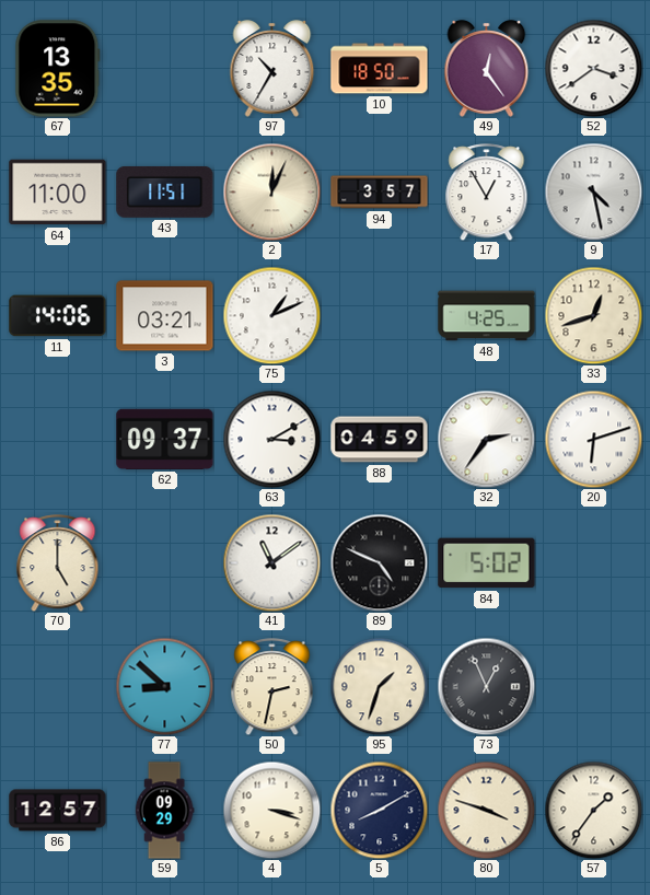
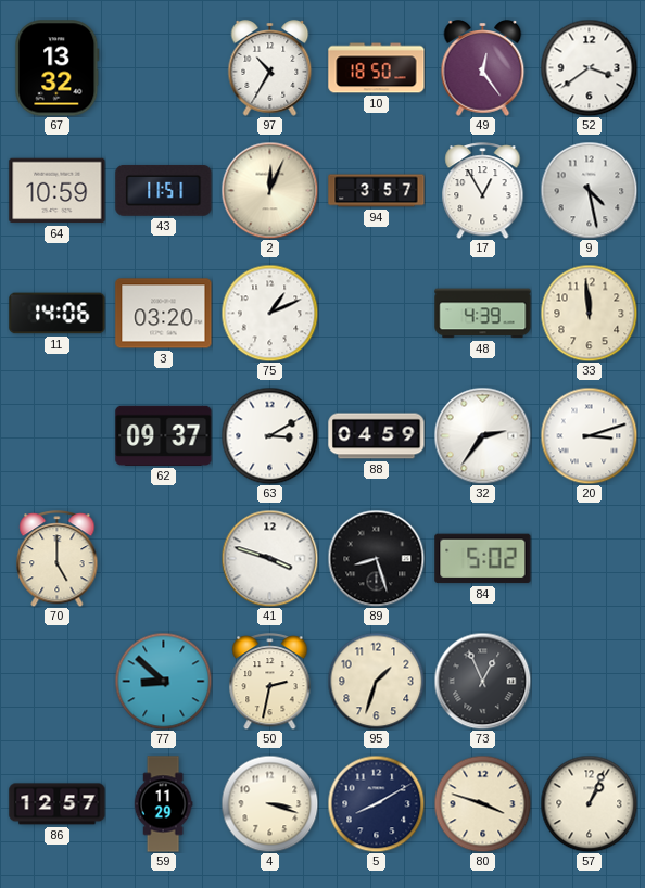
67: 13:35 -> 13:32 (58, 68)
64: 11:00 -> 10:59 (58, 191)
3: 03:21 -> 03:20 (164, 314)
48: 4:25 -> 4:39 (483, 314)
33: 12:42 -> 11:59 (589, 313)
20: 6:12 -> 3:12 (589, 435)
41: 11:09 -> 3:48 (269, 558)
89: 4:49 -> 8:27 (376, 558)
59: 09:29 -> 11:29 (163, 804)
57: 1:36 -> 1:04 (589, 803)
